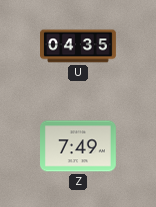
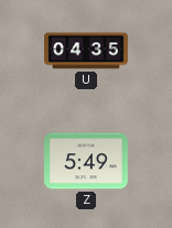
Z: 7:49 -> 5:49 (87, 161)
